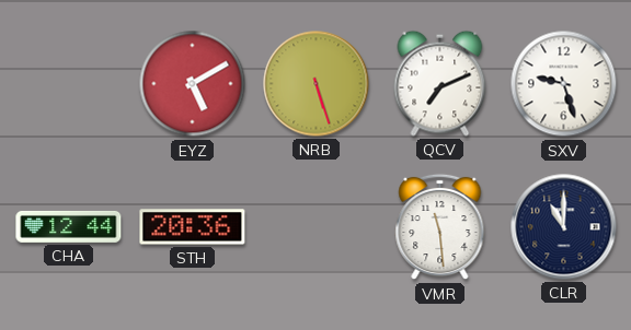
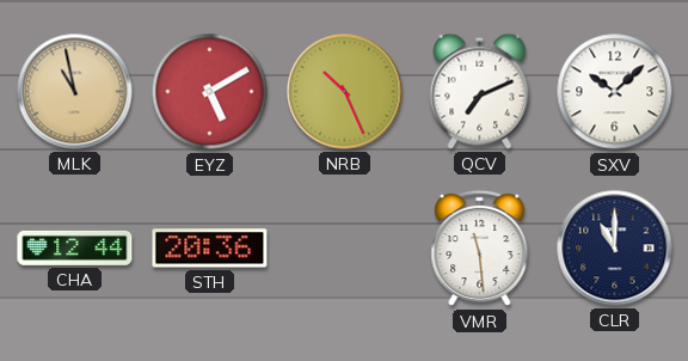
MLK: none -> 10:58 (75, 92)
NRB: 5:27 -> 10:26 (345, 92)
SXV: 9:27 -> 10:08 (615, 92)
